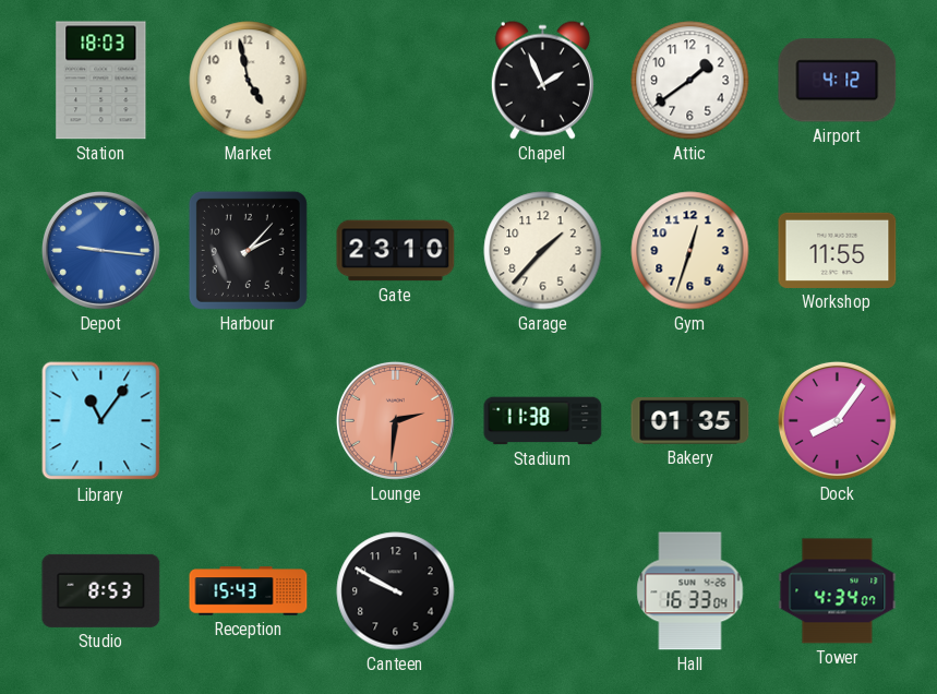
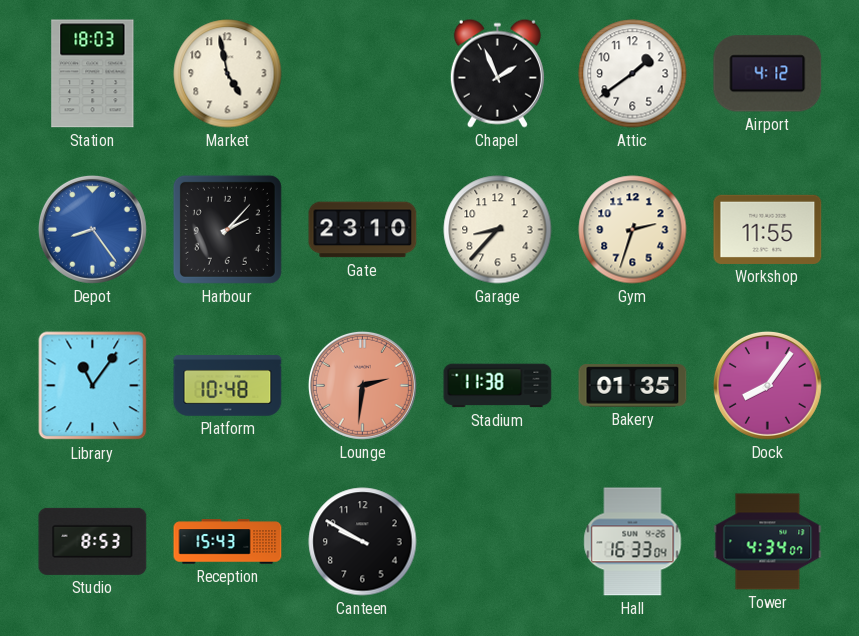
Depot: 9:16 -> 8:24 (92, 229)
Garage: 1:37 -> 8:37 (498, 230)
Gym: 12:33 -> 2:33 (633, 230)
Platform: none -> 10:48 (228, 386)
